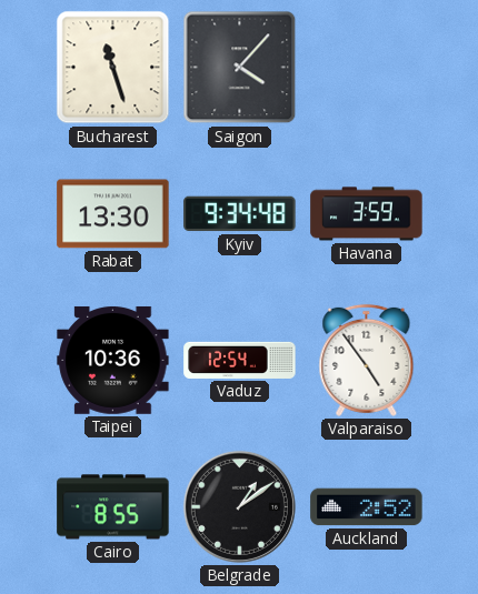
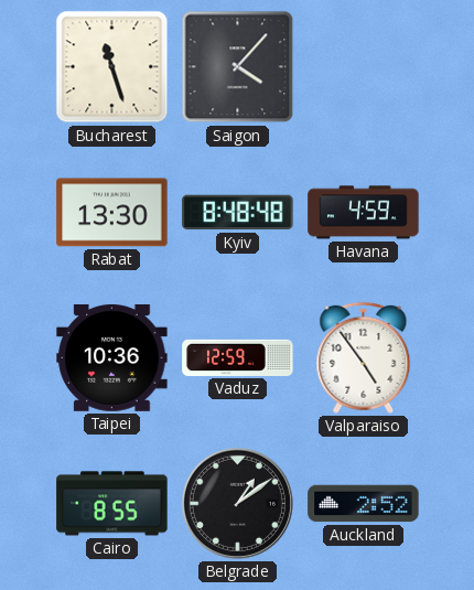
Kyiv: 9:34 -> 8:48 (238, 213)
Havana: 3:59 -> 4:59 (364, 213)
Vaduz: 12:54 -> 12:59 (238, 357)
